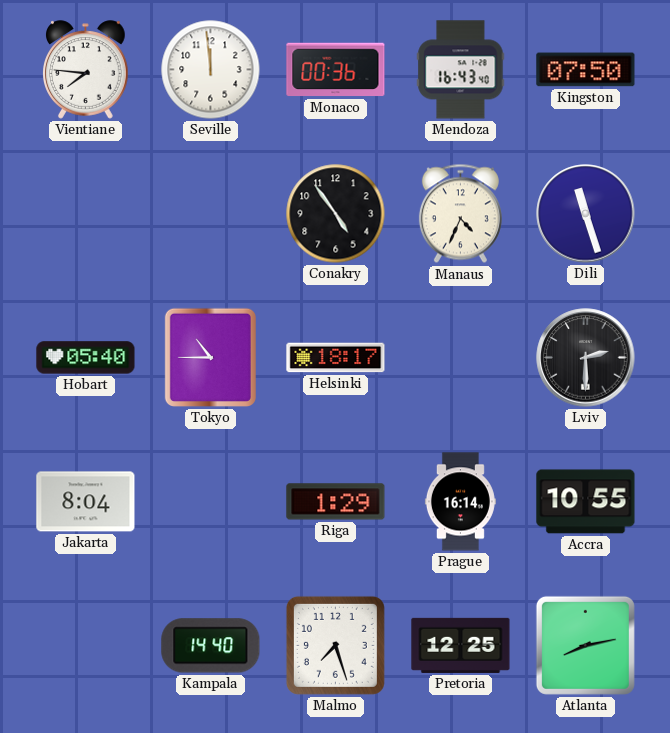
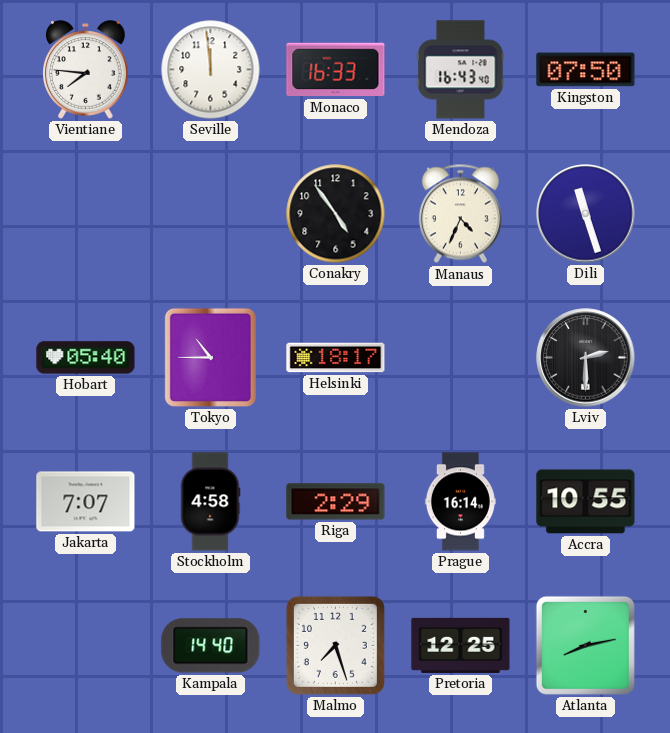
Monaco: 00:36 -> 16:33 (336, 70)
Jakarta: 8:04 -> 7:07 (86, 502)
Stockholm: none -> 4:58 (210, 502)
Riga: 1:29 -> 2:29 (336, 502)
